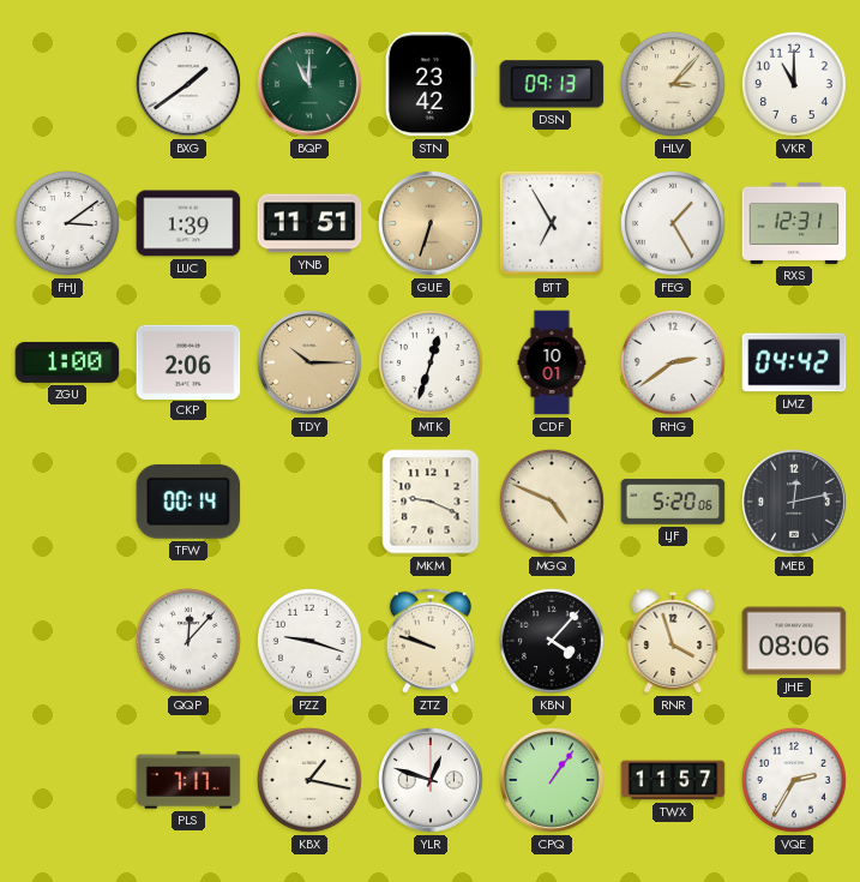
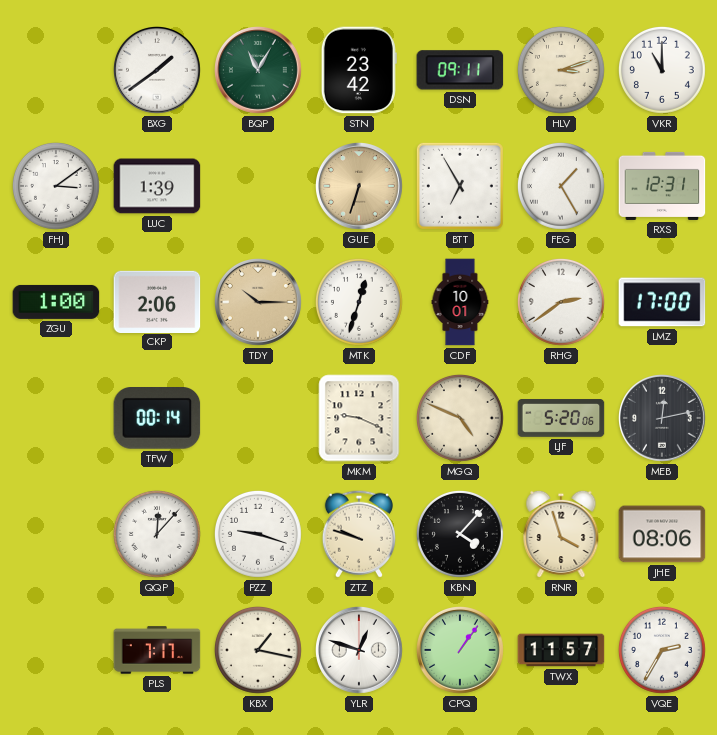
BQP: 11:00 -> 11:05 (259, 71)
DSN: 09:13 -> 09:11 (460, 70)
HLV: 3:07 -> 3:12 (561, 70)
YNB: 11:51 -> none (309, 223)
LMZ: 04:42 -> 17:00 (662, 302)
